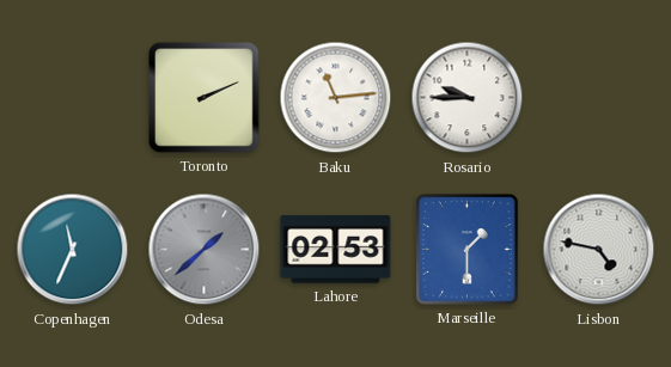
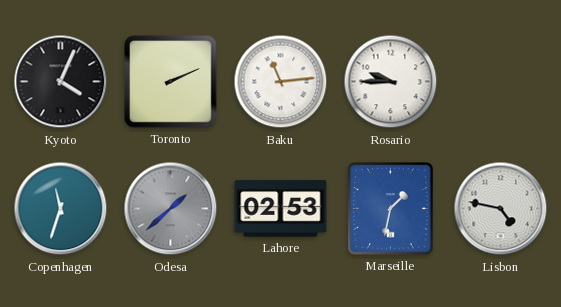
Kyoto: none -> 4:04 (61, 82)
Copenhagen: 11:34 -> 11:33 (61, 209)
Marseille: 1:30 -> 1:32 (391, 209)
